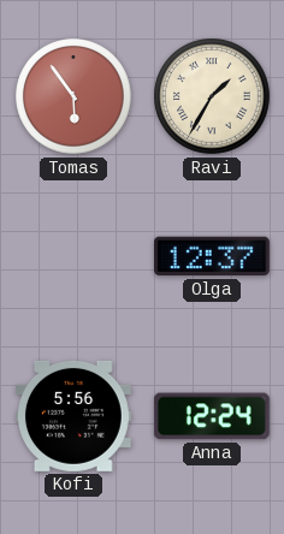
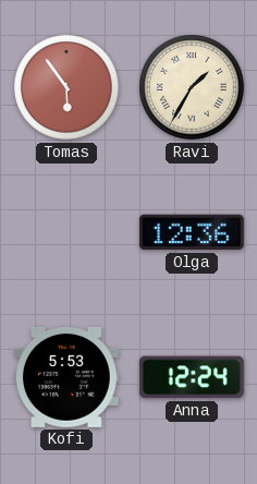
Olga: 12:37 -> 12:36 (192, 232)
Kofi: 5:56 -> 5:53 (66, 377)
